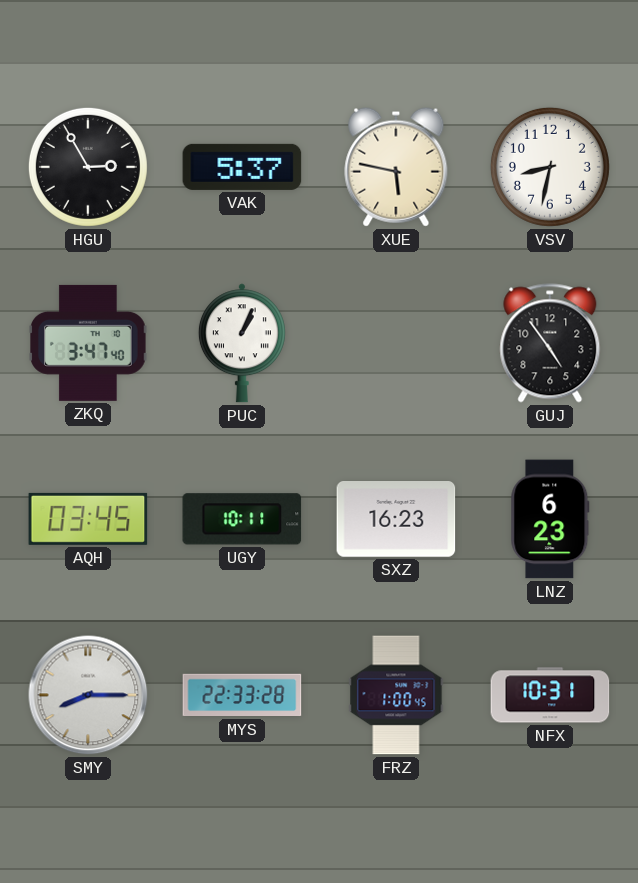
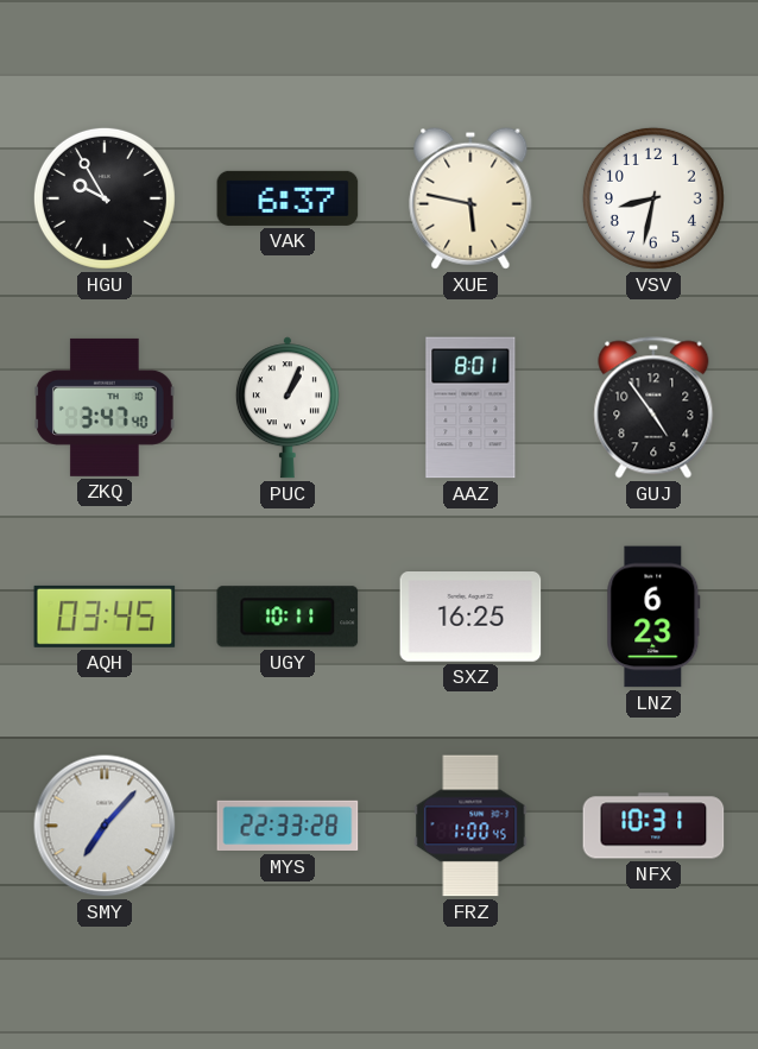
HGU: 2:55 -> 9:55 (105, 198)
VAK: 5:37 -> 6:37 (288, 198)
AAZ: none -> 8:01 (470, 407)
SXZ: 16:23 -> 16:25 (470, 618)
SMY: 8:15 -> 7:07 (105, 826)
